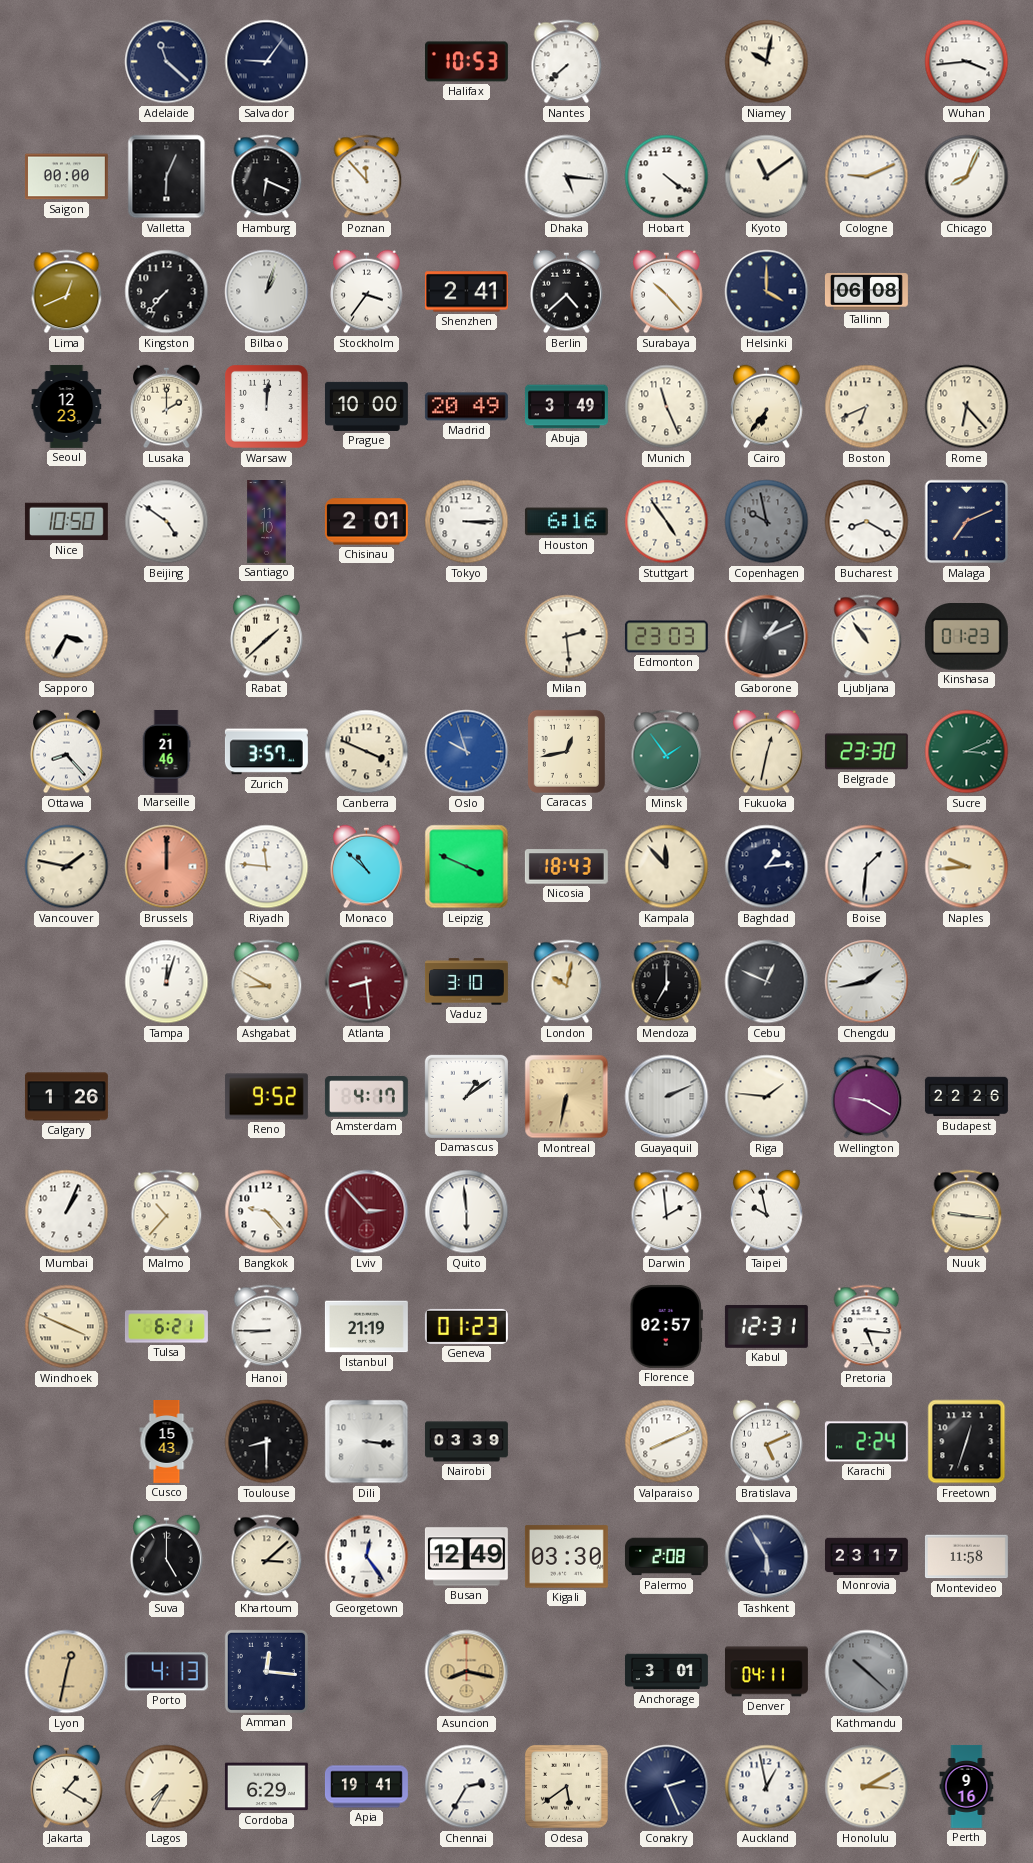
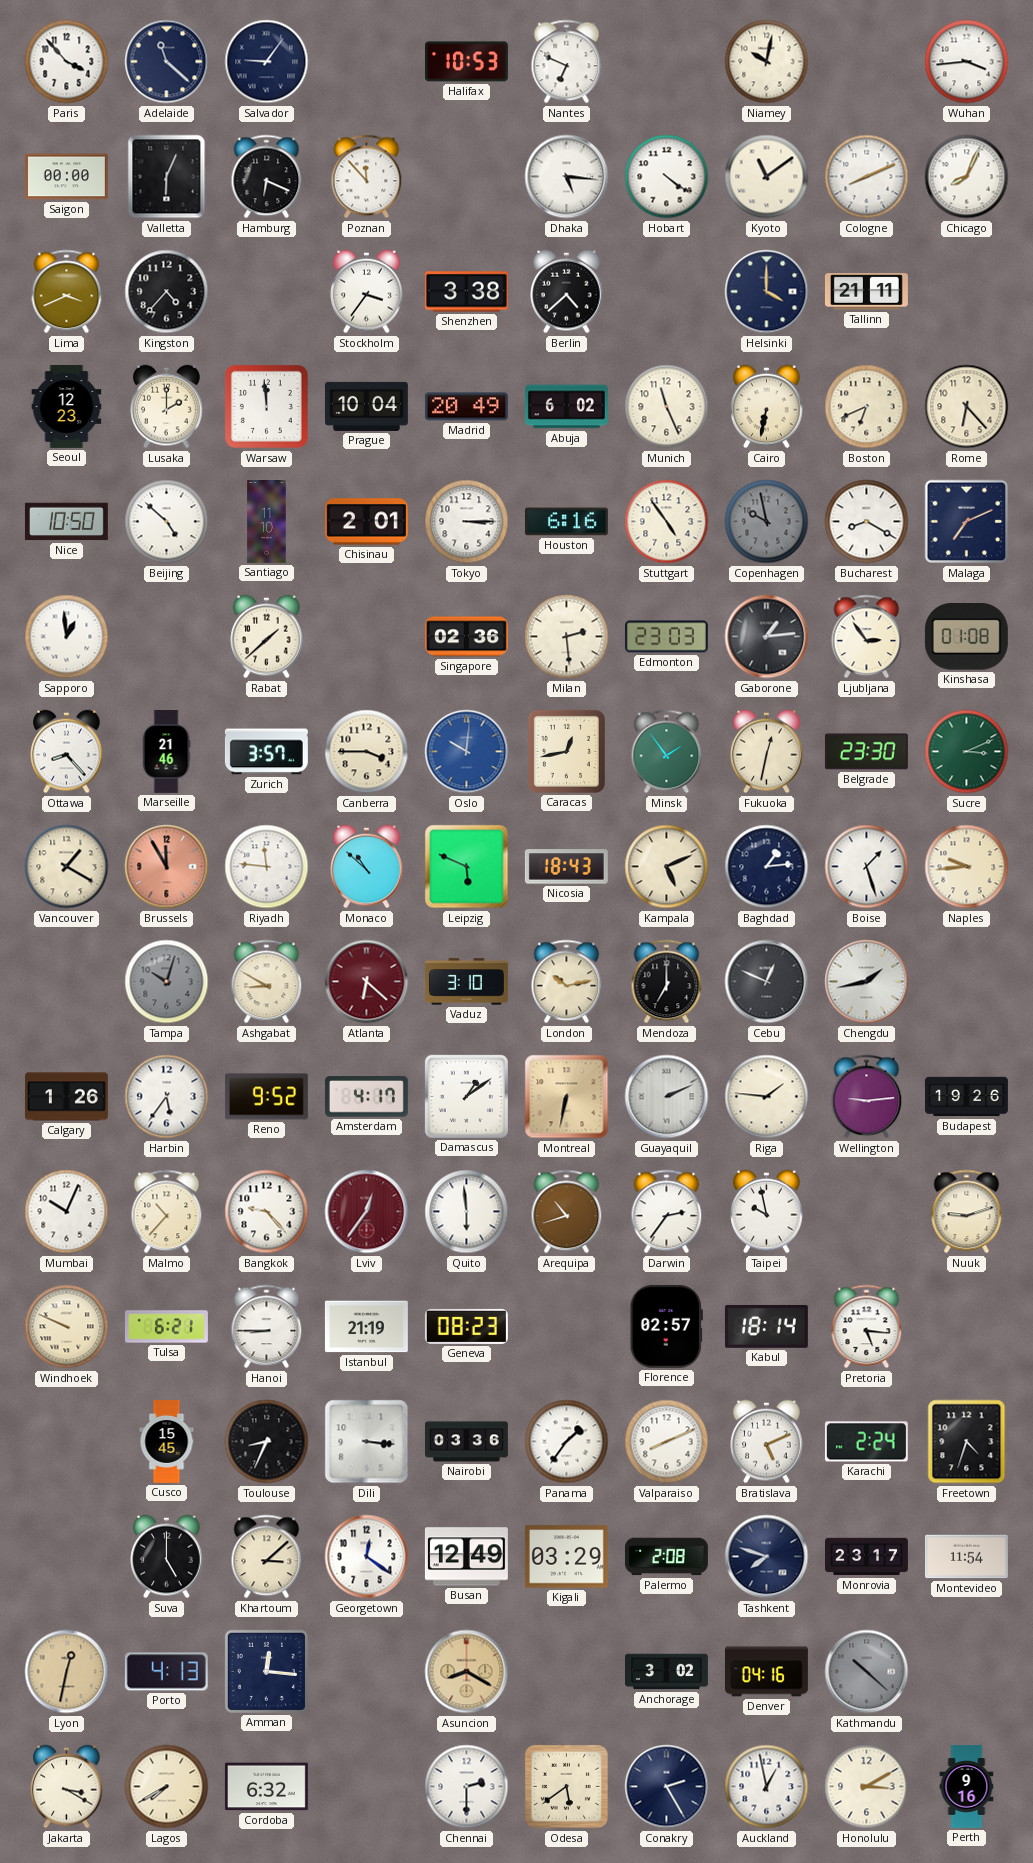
Paris: none -> 3:53 (67, 62)
Nantes: 7:38 -> 6:49 (567, 62)
Cologne: 9:11 -> 8:11 (867, 177)
Lima: 12:41 -> 3:41 (67, 292)
Kingston: 7:37 -> 4:37 (167, 292)
Bilbao: 1:03 -> none (267, 292)
Shenzhen: 2:41 -> 3:38 (466, 292)
Surabaya: 10:23 -> none (667, 292)
Tallinn: 06:08 -> 21:11 (866, 292)
Warsaw: 12:01 -> 11:59 (266, 406)
Prague: 10:00 -> 10:04 (366, 406)
Abuja: 3:49 -> 6:02 (566, 407)
Cairo: 6:36 -> 6:32 (767, 407)
Beijing: 4:51 -> 4:52 (167, 522)
Sapporo: 3:35 -> 12:59 (67, 637)
Singapore: none -> 02:36 (466, 637)
Gaborone: 1:11 -> 1:14 (767, 637)
Ljubljana: 10:54 -> 2:54 (867, 637)
Kinshasa: 01:23 -> 01:08 (966, 637)
Canberra: 3:49 -> 3:45 (367, 752)
Oslo: 9:57 -> 10:01 (467, 752)
Vancouver: 1:47 -> 1:20 (67, 867)
Brussels: 12:00 -> 11:55 (167, 867)
Leipzig: 3:49 -> 5:49 (467, 867)
Kampala: 11:53 -> 5:11 (667, 867)
Boise: 1:31 -> 1:27 (867, 867)
Tampa: 12:03 -> 10:03 (167, 982)
Tampa dial: white -> grey (167, 982)
Atlanta: 8:29 -> 6:22 (367, 982)
London: 10:02 -> 10:13 (567, 982)
Harbin: none -> 5:36 (167, 1097)
Wellington: 9:20 -> 9:14 (867, 1097)
Budapest: 22:26 -> 19:26 (966, 1097)
Mumbai: 1:04 -> 10:04 (67, 1212)
Lviv: 2:53 -> 12:36 (367, 1212)
Arequipa: none -> 10:42 (567, 1212)
Darwin: 1:59 -> 2:36 (667, 1212)
Nuuk: 9:16 -> 9:12 (967, 1212)
Windhoek: 3:49 -> 9:49 (67, 1327)
Geneva: 01:23 -> 08:23 (466, 1326)
Kabul: 12:31 -> 18:14 (766, 1326)
Cusco: 15:43 -> 15:45 (167, 1442)
Toulouse: 8:30 -> 8:34 (267, 1442)
Nairobi: 03:39 -> 03:36 (466, 1442)
Panama: none -> 1:36 (567, 1442)
Freetown: 12:33 -> 4:33 (967, 1442)
Georgetown: 12:24 -> 12:21 (367, 1557)
Kigali: 03:30 -> 03:29 (566, 1557)
Tashkent: 5:55 -> 7:48 (767, 1557)
Montevideo: 11:58 -> 11:54 (966, 1557)
Asuncion: 8:17 -> 8:20 (467, 1672)
Anchorage: 3:01 -> 3:02 (666, 1672)
Denver: 04:11 -> 04:16 (766, 1672)
Jakarta: 1:20 -> 3:20 (67, 1787)
Lagos: 7:35 -> 7:40 (167, 1787)
Cordoba: 6:29 -> 6:32 (266, 1787)
Apia: 19:41 -> none (366, 1787)
Chennai: 2:35 -> 2:30 (467, 1787)
Conakry: 2:26 -> 2:25 (667, 1787)
